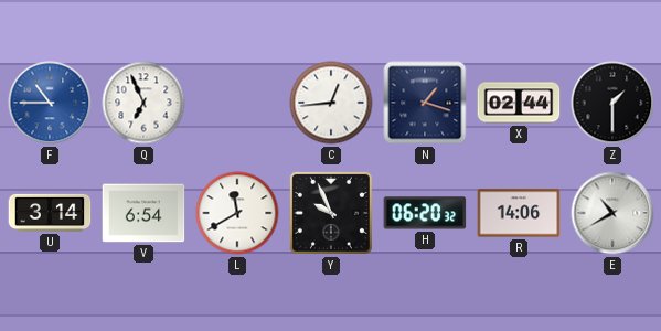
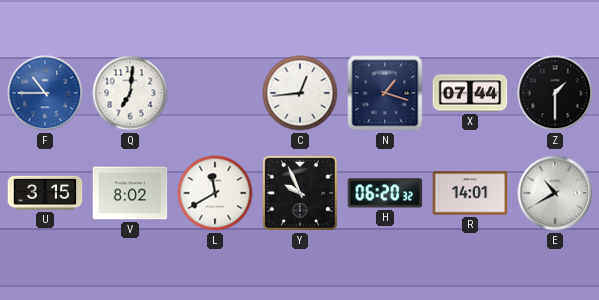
Q: 6:56 -> 7:01 (130, 93)
X: 02:44 -> 07:44 (470, 93)
U: 3:14 -> 3:15 (45, 193)
V: 6:54 -> 8:02 (130, 193)
R: 14:06 -> 14:01 (470, 193)
